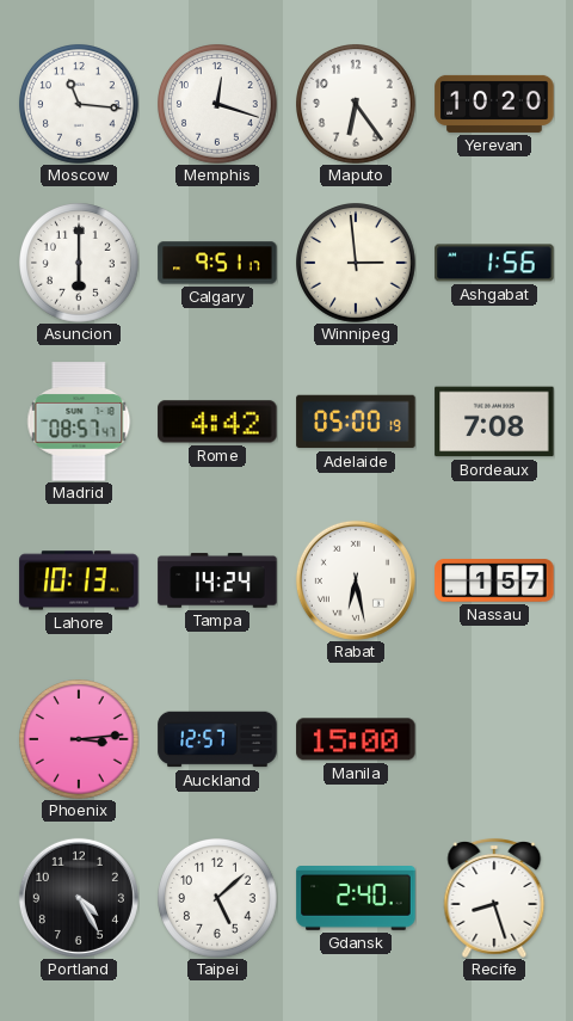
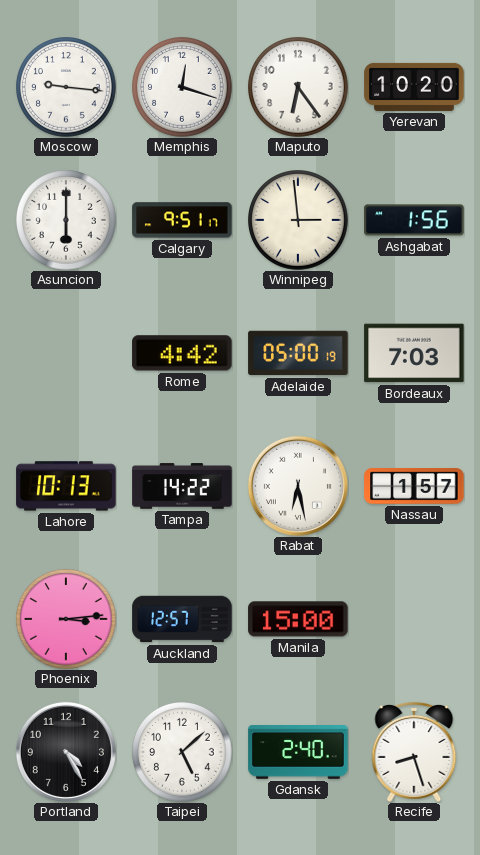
Moscow: 11:16 -> 9:16 (67, 88)
Madrid: 08:57 -> none (79, 422)
Bordeaux: 7:08 -> 7:03 (414, 353)
Tampa: 14:24 -> 14:22 (182, 486)
